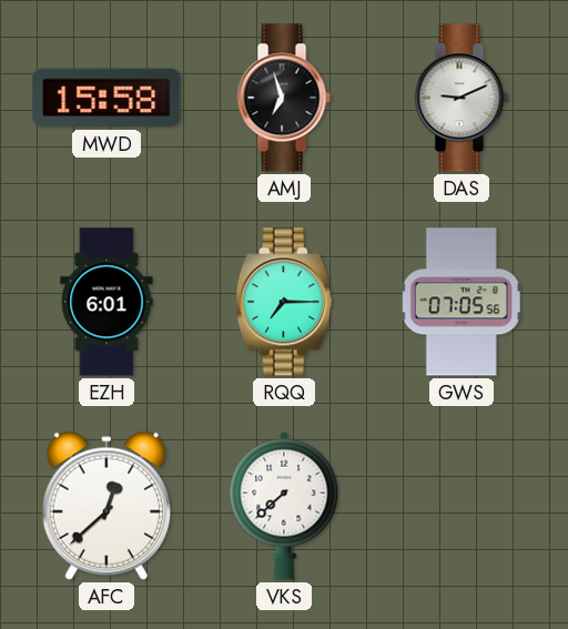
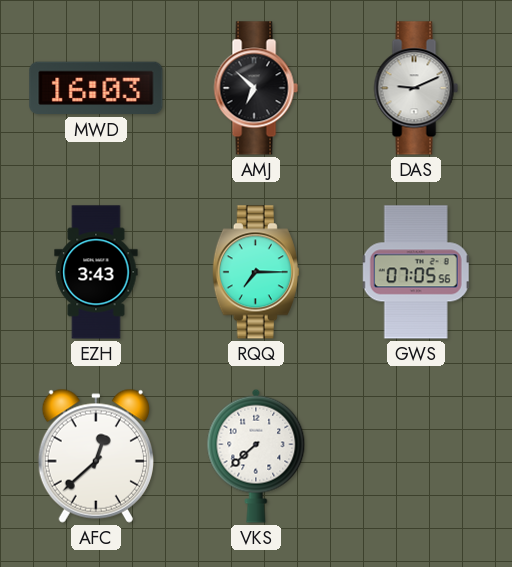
MWD: 15:58 -> 16:03 (96, 88)
AMJ: 6:57 -> 6:52 (256, 88)
EZH: 6:01 -> 3:43 (96, 272)
